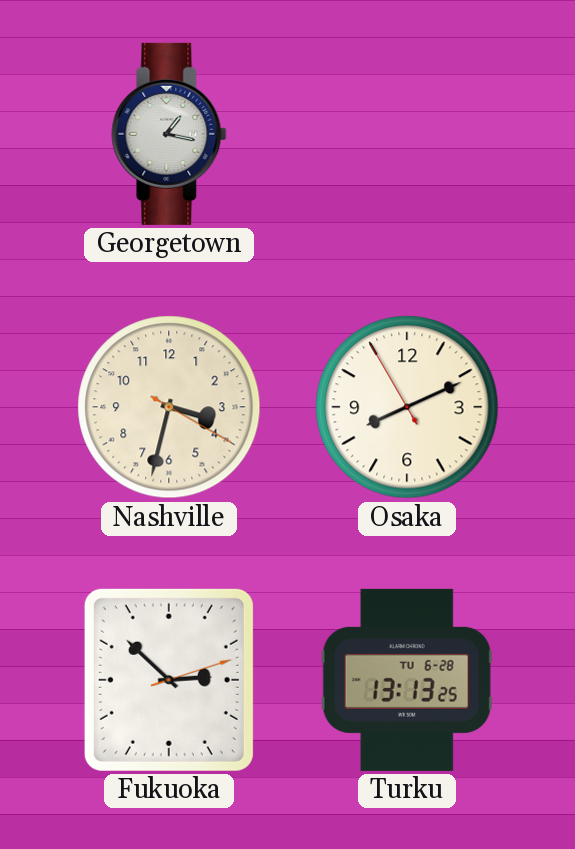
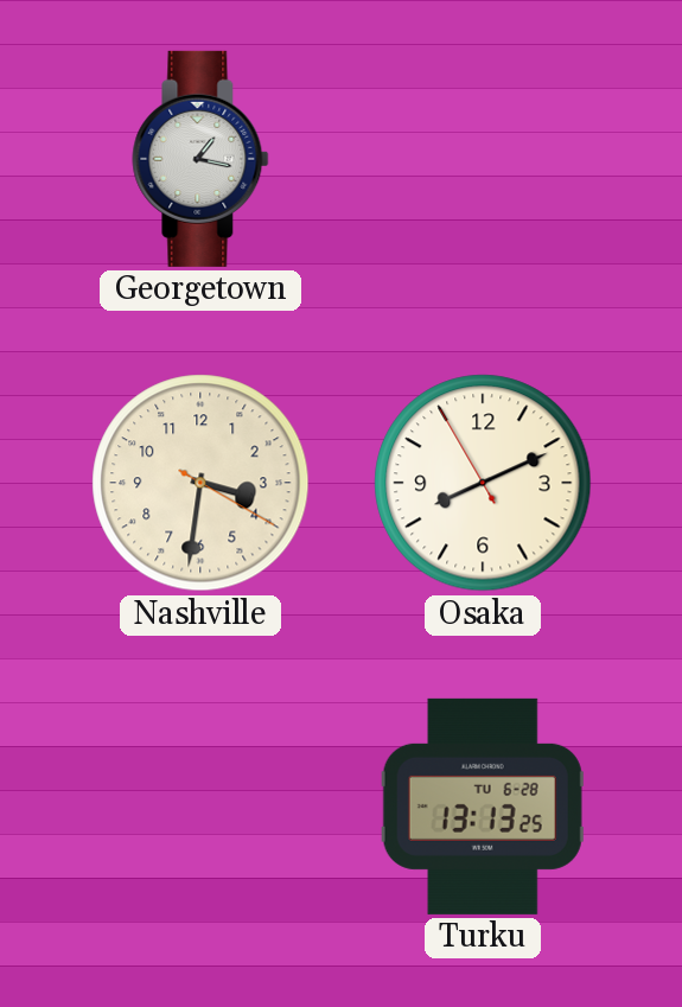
Nashville: 3:32 -> 3:31 (200, 483)
Fukuoka: 2:52 -> none (169, 680)
